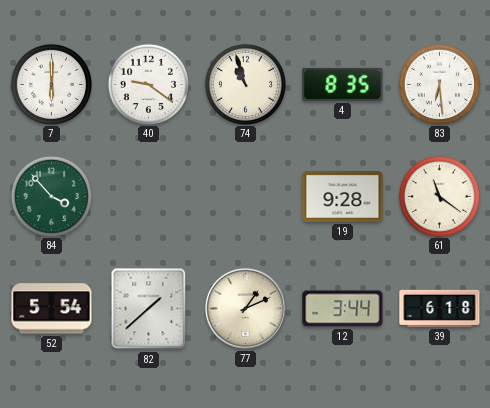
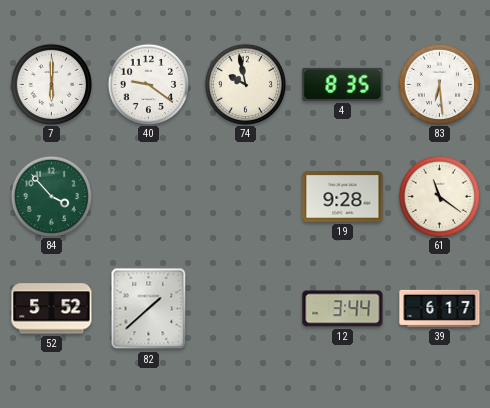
74: 10:57 -> 9:58 (245, 84)
52: 5:54 -> 5:52 (52, 309)
77: 1:11 -> none (245, 308)
39: 6:18 -> 6:17 (440, 308)
